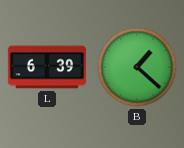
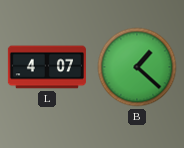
L: 6:39 -> 4:07 (47, 67)
